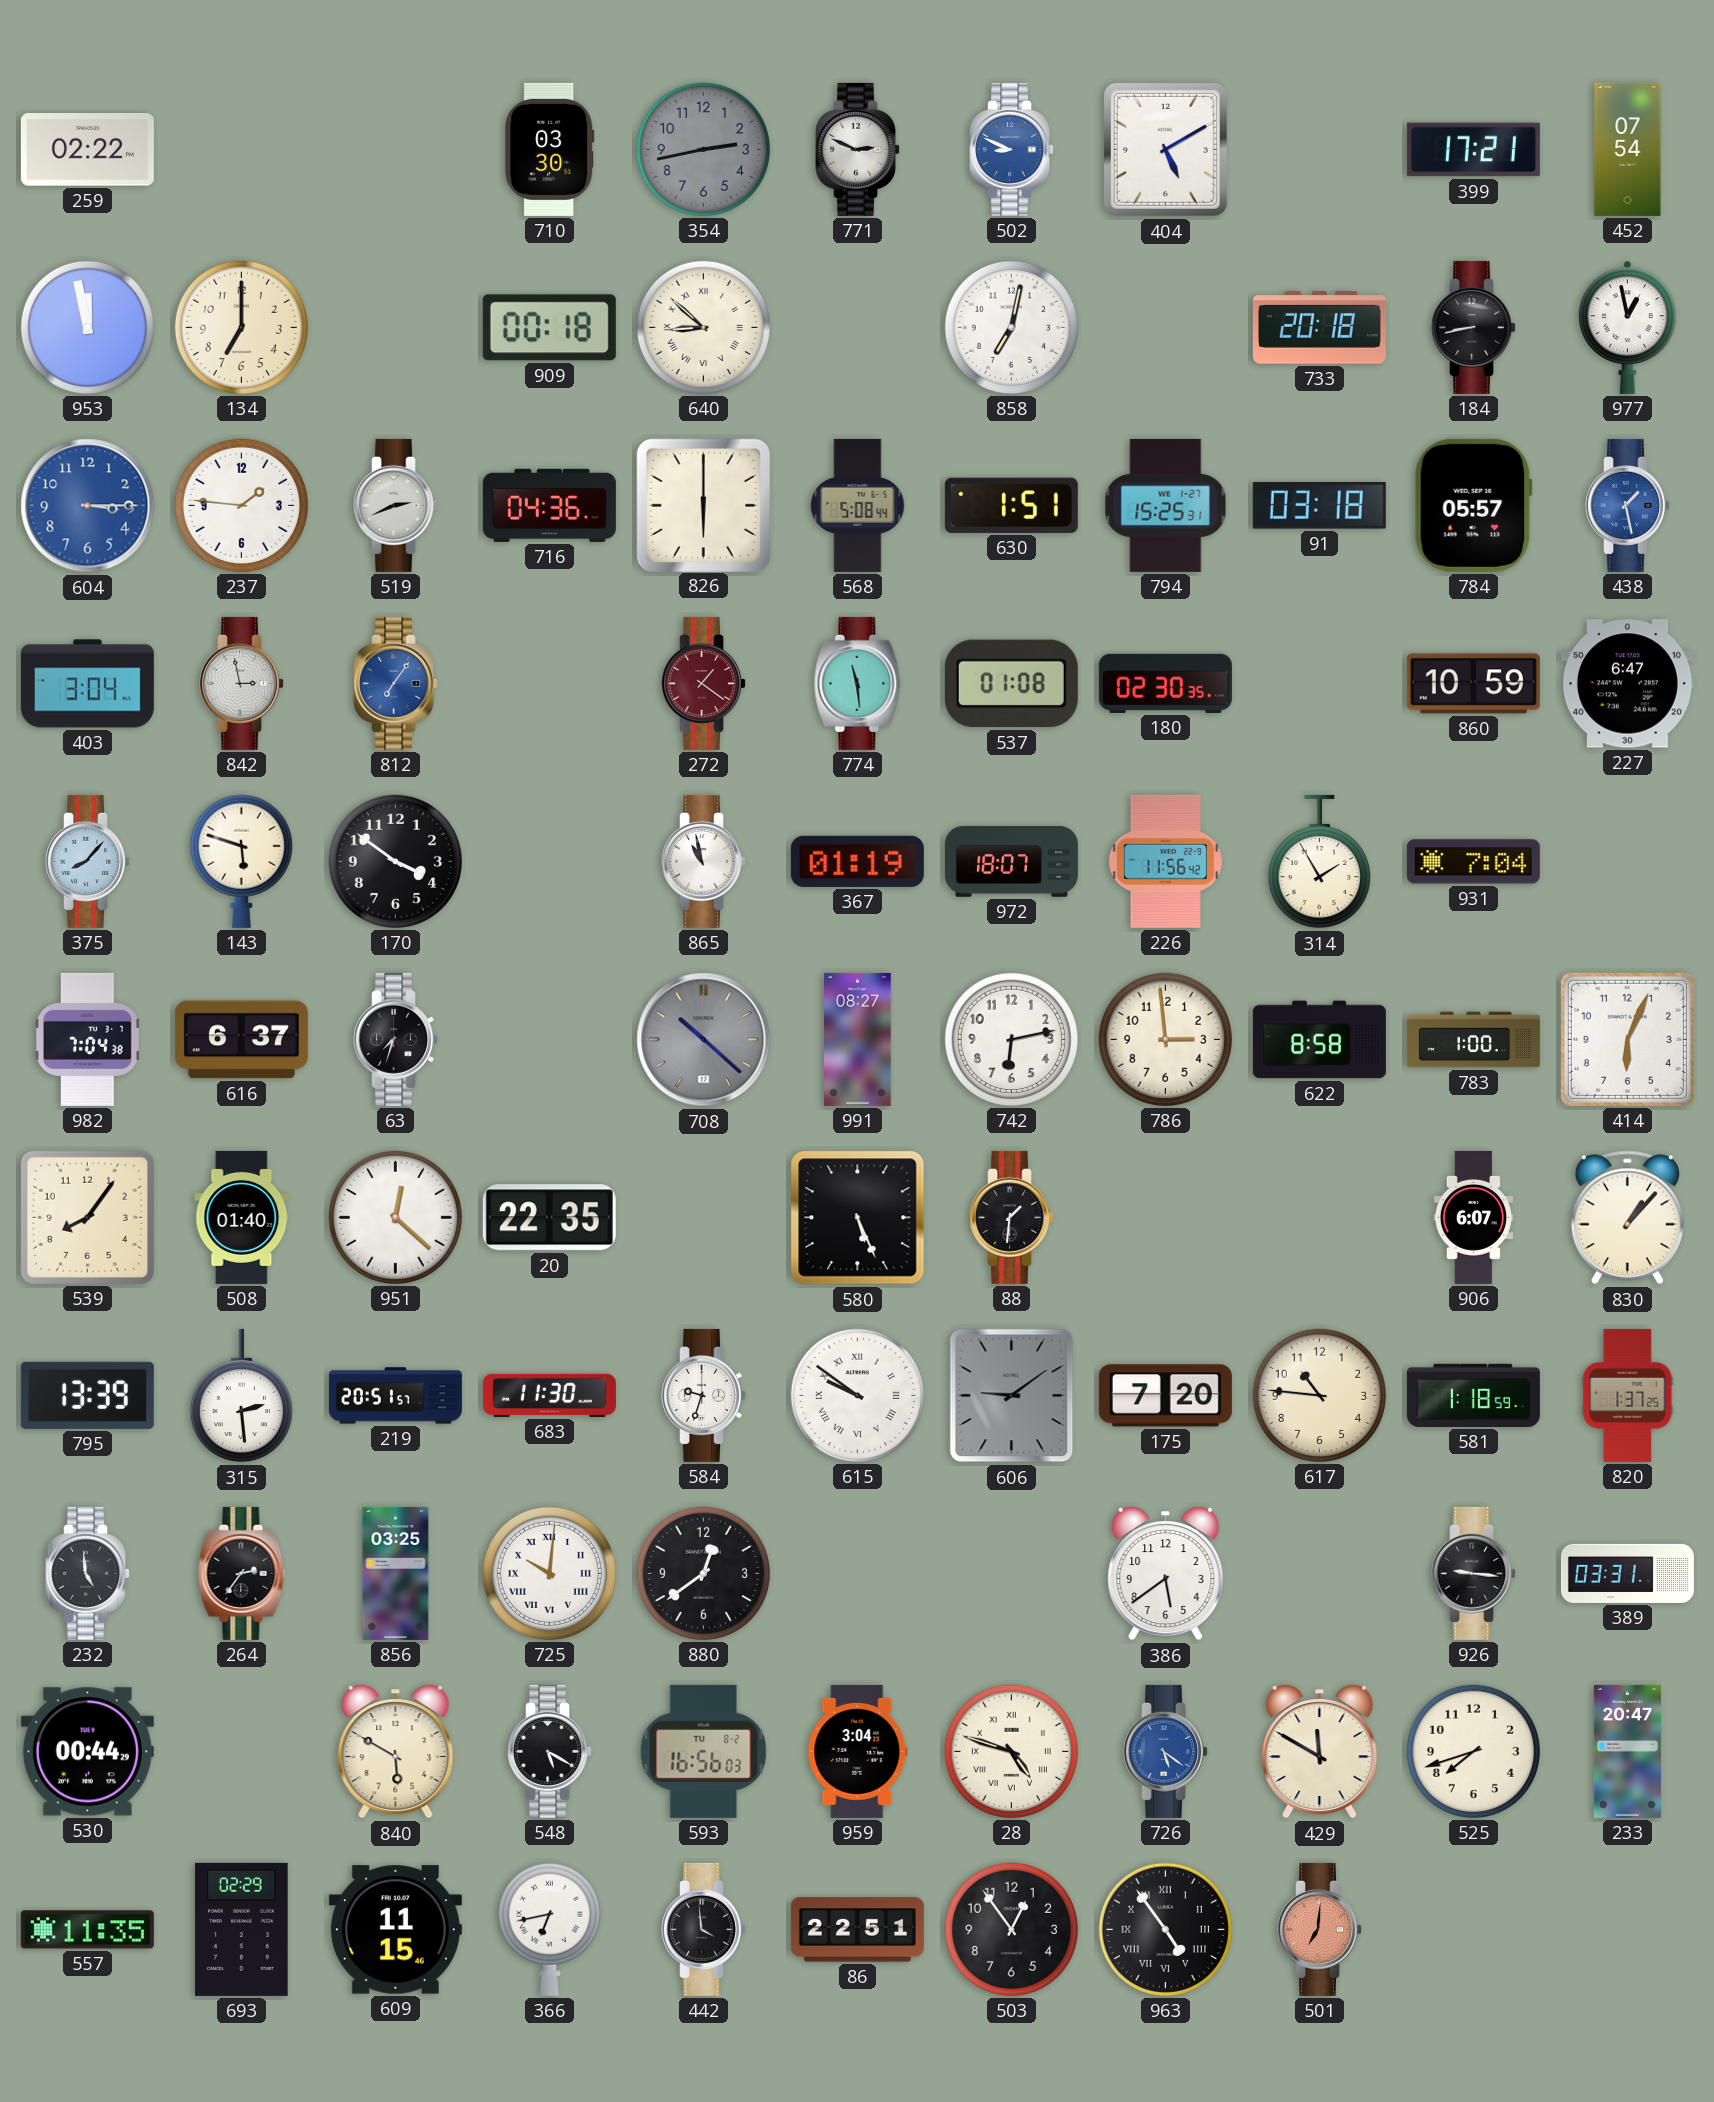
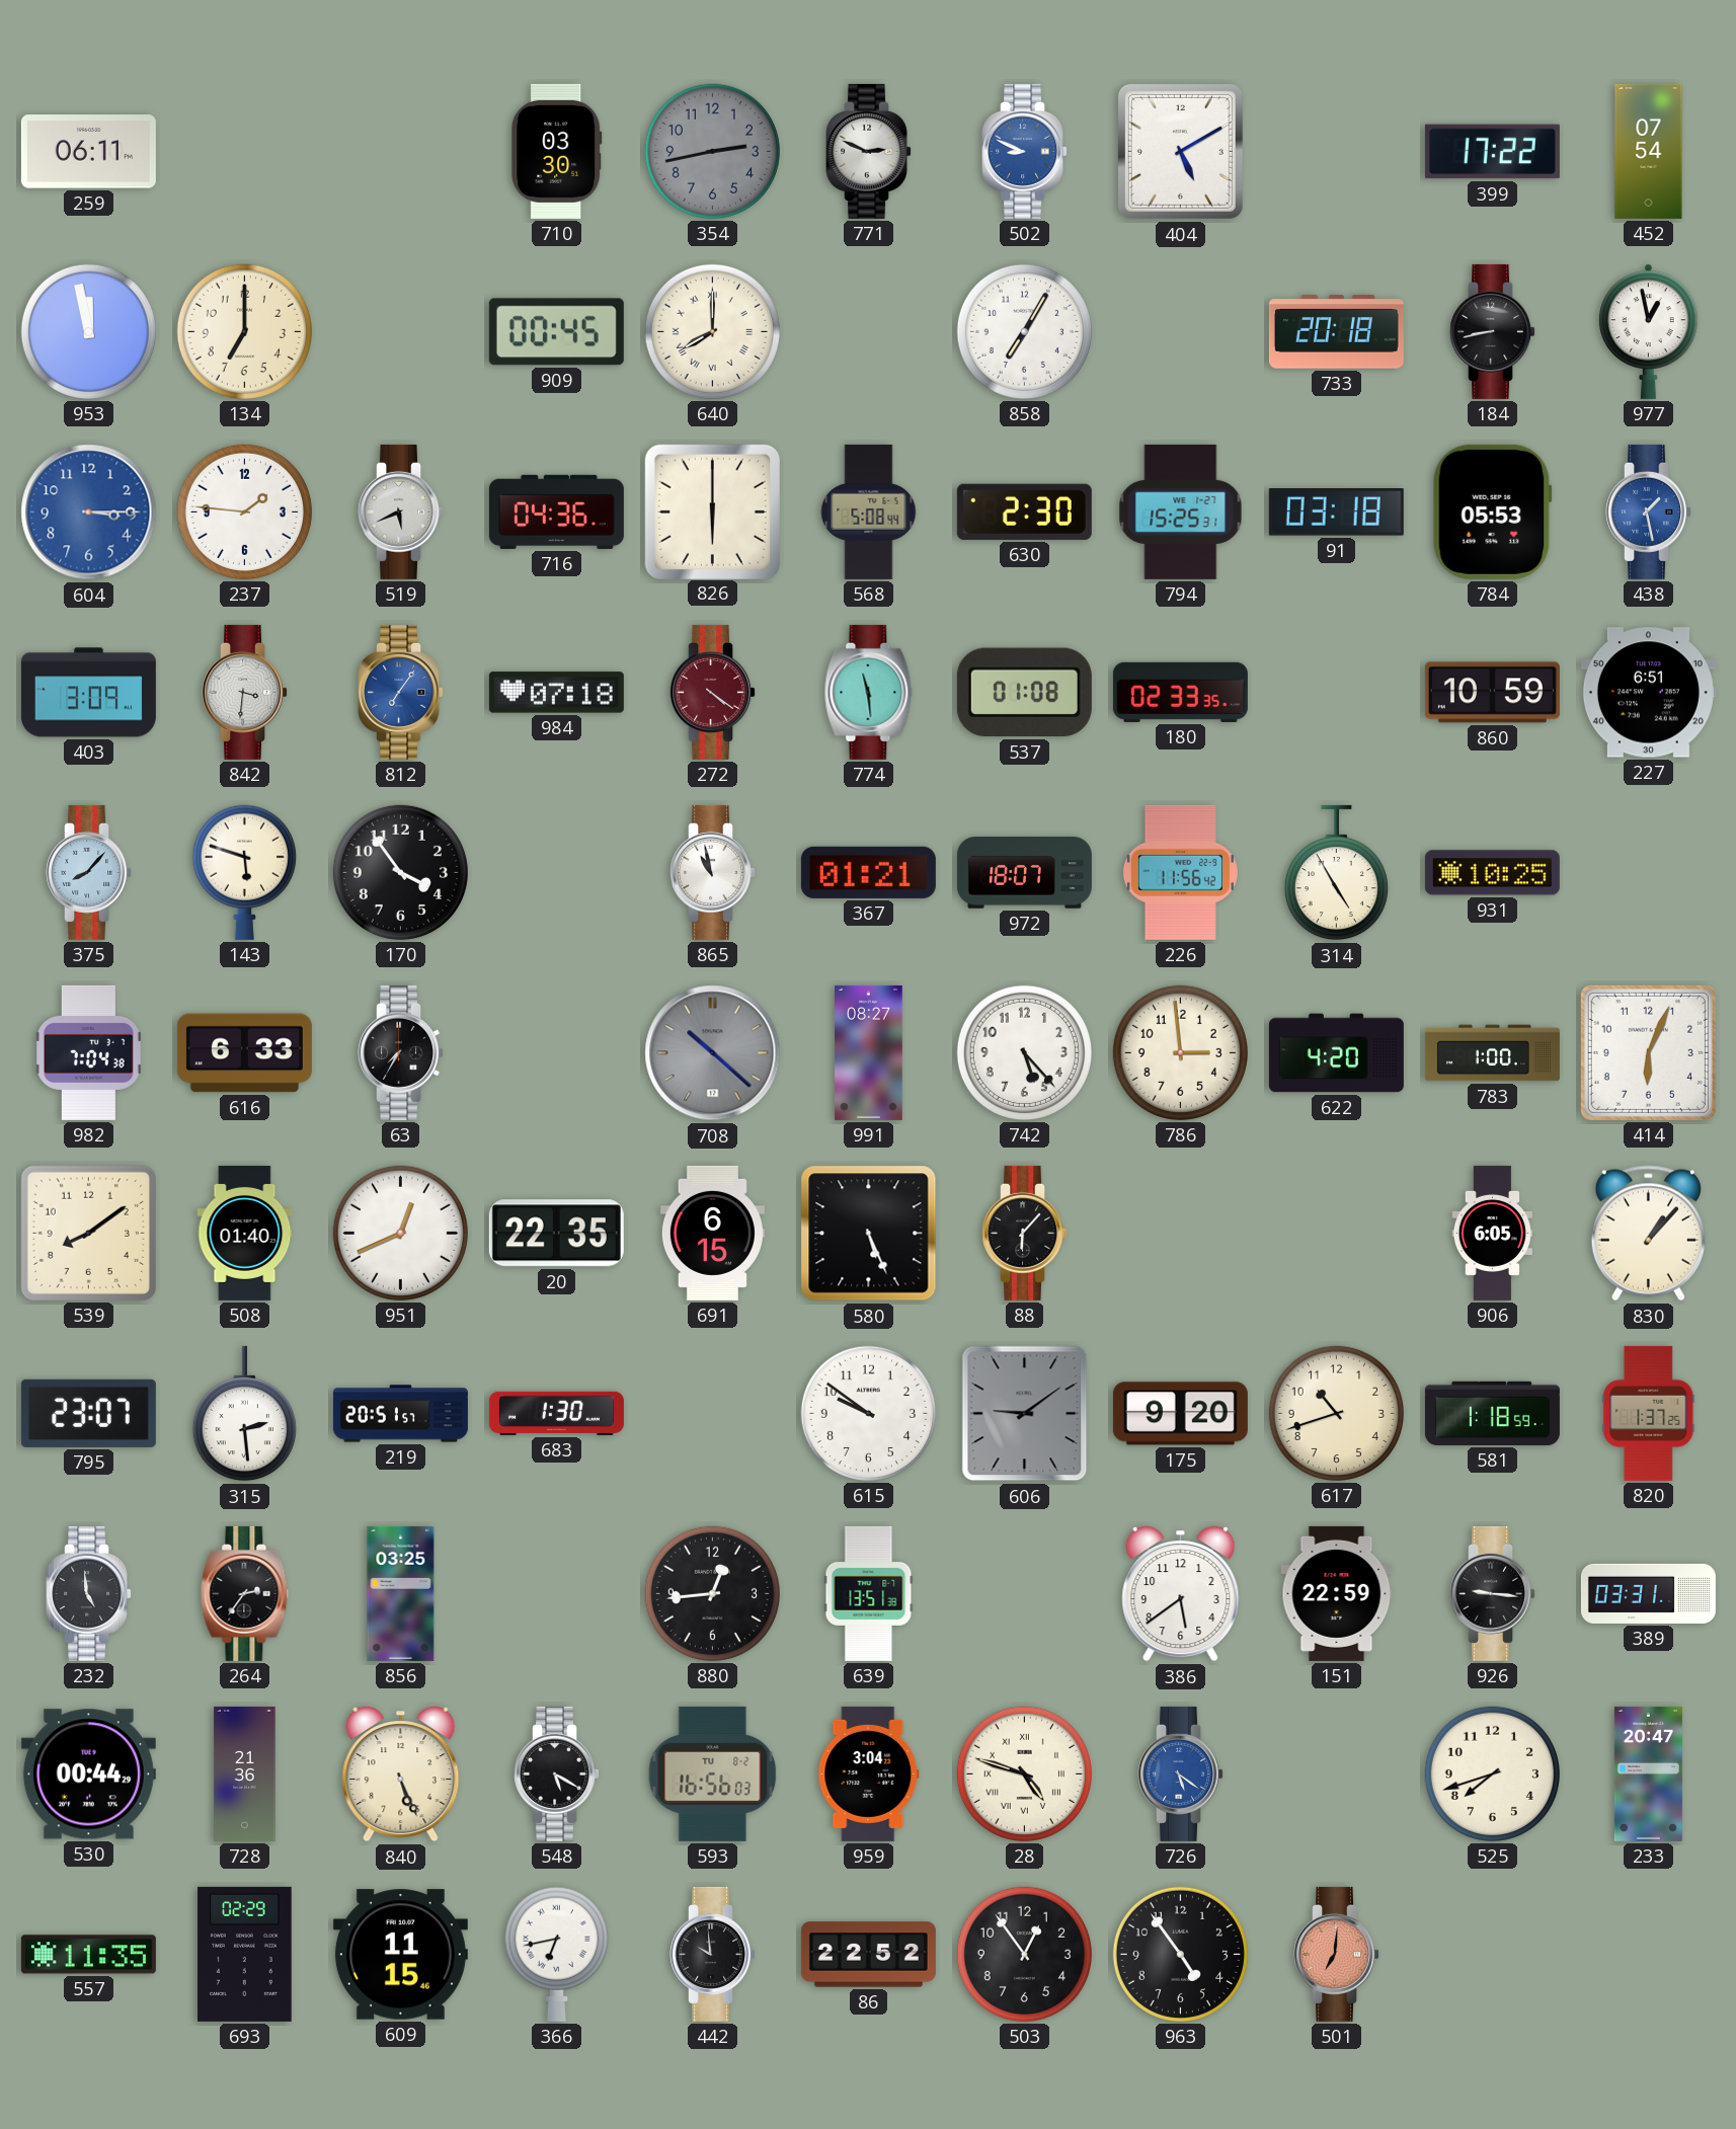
259: 02:22 -> 06:11 (88, 152)
399: 17:21 -> 17:22 (1492, 152)
909: 00:18 -> 00:45 (556, 332)
640: 8:52 -> 8:00 (712, 331)
858: 7:02 -> 7:05 (1024, 331)
519: 2:41 -> 5:41 (401, 511)
630: 1:51 -> 2:30 (1024, 511)
784: 05:57 -> 05:53 (1492, 511)
403: 3:04 -> 3:09 (88, 693)
842: 2:58 -> 3:31 (245, 692)
984: none -> 07:18 (556, 693)
272: 1:21 -> 4:21 (713, 692)
180: 02:30 -> 02:33 (1180, 692)
227: 6:47 -> 6:51 (1648, 693)
170: 3:51 -> 3:54 (400, 872)
367: 01:19 -> 01:21 (868, 872)
314: 1:55 -> 4:55 (1336, 873)
931: 7:04 -> 10:25 (1492, 873)
616: 6:37 -> 6:33 (244, 1053)
63: 7:33 -> 7:35 (401, 1052)
742: 6:13 -> 5:23 (1024, 1052)
622: 8:58 -> 4:20 (1336, 1053)
539: 8:06 -> 8:09 (88, 1233)
951: 12:22 -> 12:41 (400, 1233)
691: none -> 6:15 (712, 1233)
88: 1:31 -> 6:07 (1025, 1233)
906: 6:07 -> 6:05 (1492, 1233)
795: 13:39 -> 23:07 (88, 1413)
683: 11:30 -> 1:30 (556, 1413)
584: 9:33 -> none (704, 1395)
615 numerals: Roman -> Arabic (868, 1413)
175: 7:20 -> 9:20 (1180, 1414)
617: 10:46 -> 10:42 (1336, 1413)
725: 10:01 -> none (549, 1573)
880: 12:39 -> 12:44 (712, 1593)
639: none -> 13:51 (869, 1593)
151: none -> 22:59 (1337, 1593)
728: none -> 21:36 (245, 1773)
840: 5:50 -> 5:26 (401, 1775)
429: 11:50 -> none (1320, 1752)
442: 3:59 -> 9:59 (713, 1954)
86: 22:51 -> 22:52 (868, 1955)
963 numerals: Roman -> Arabic (1180, 1954)
